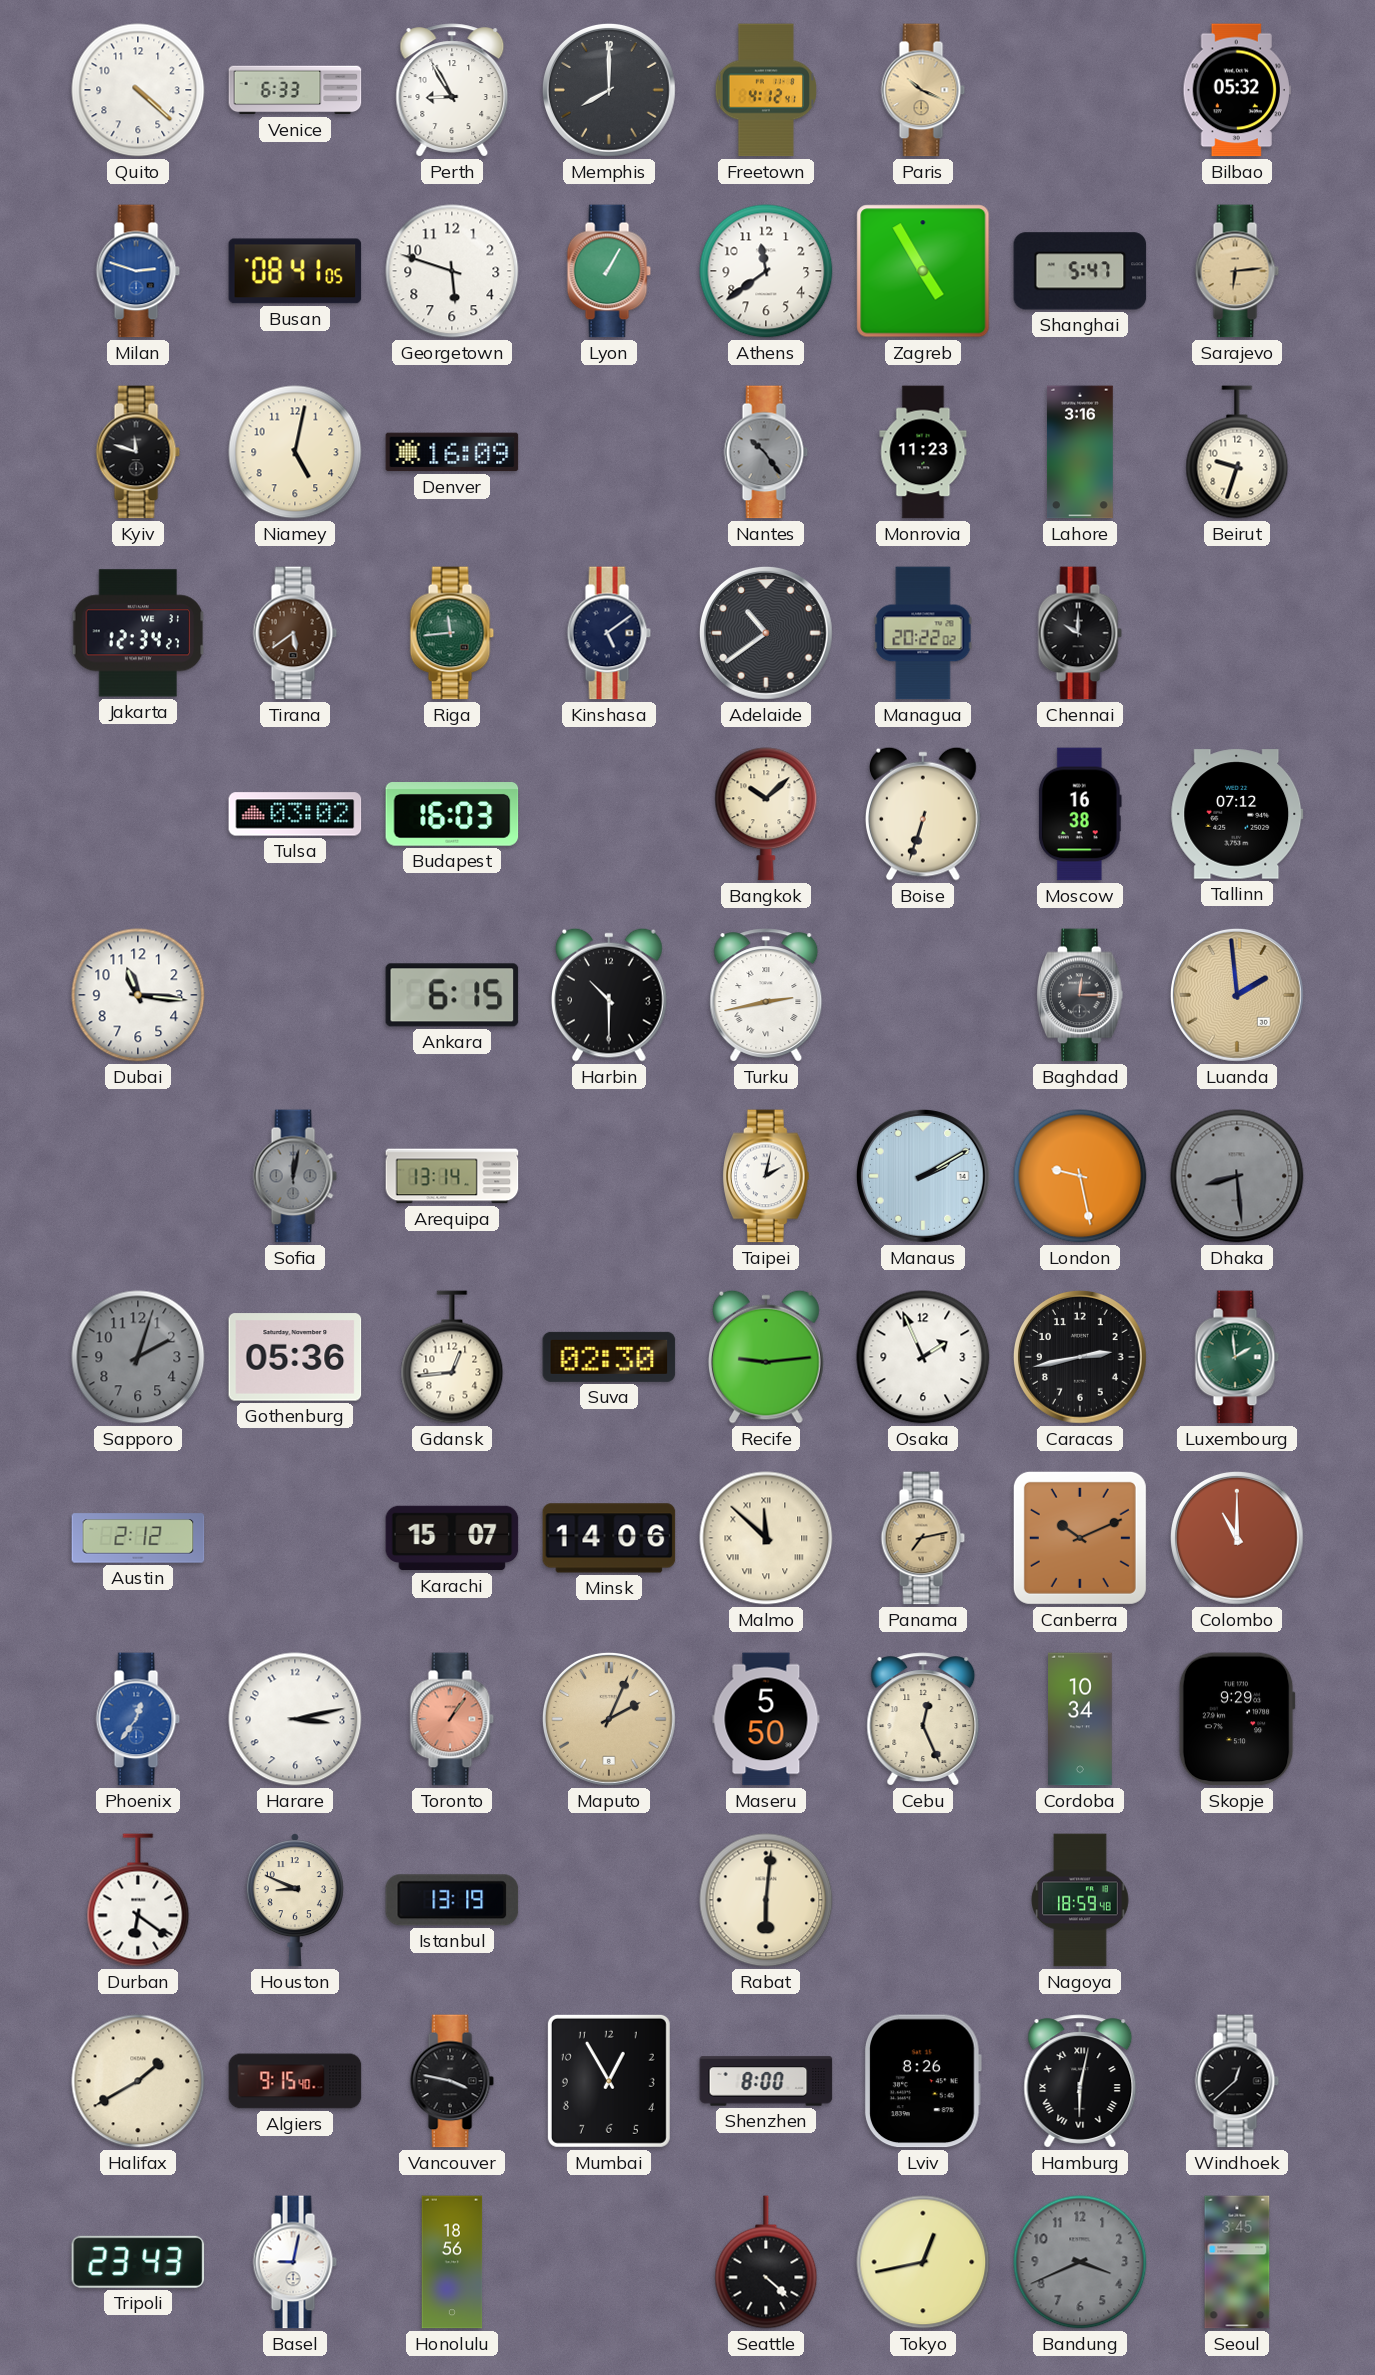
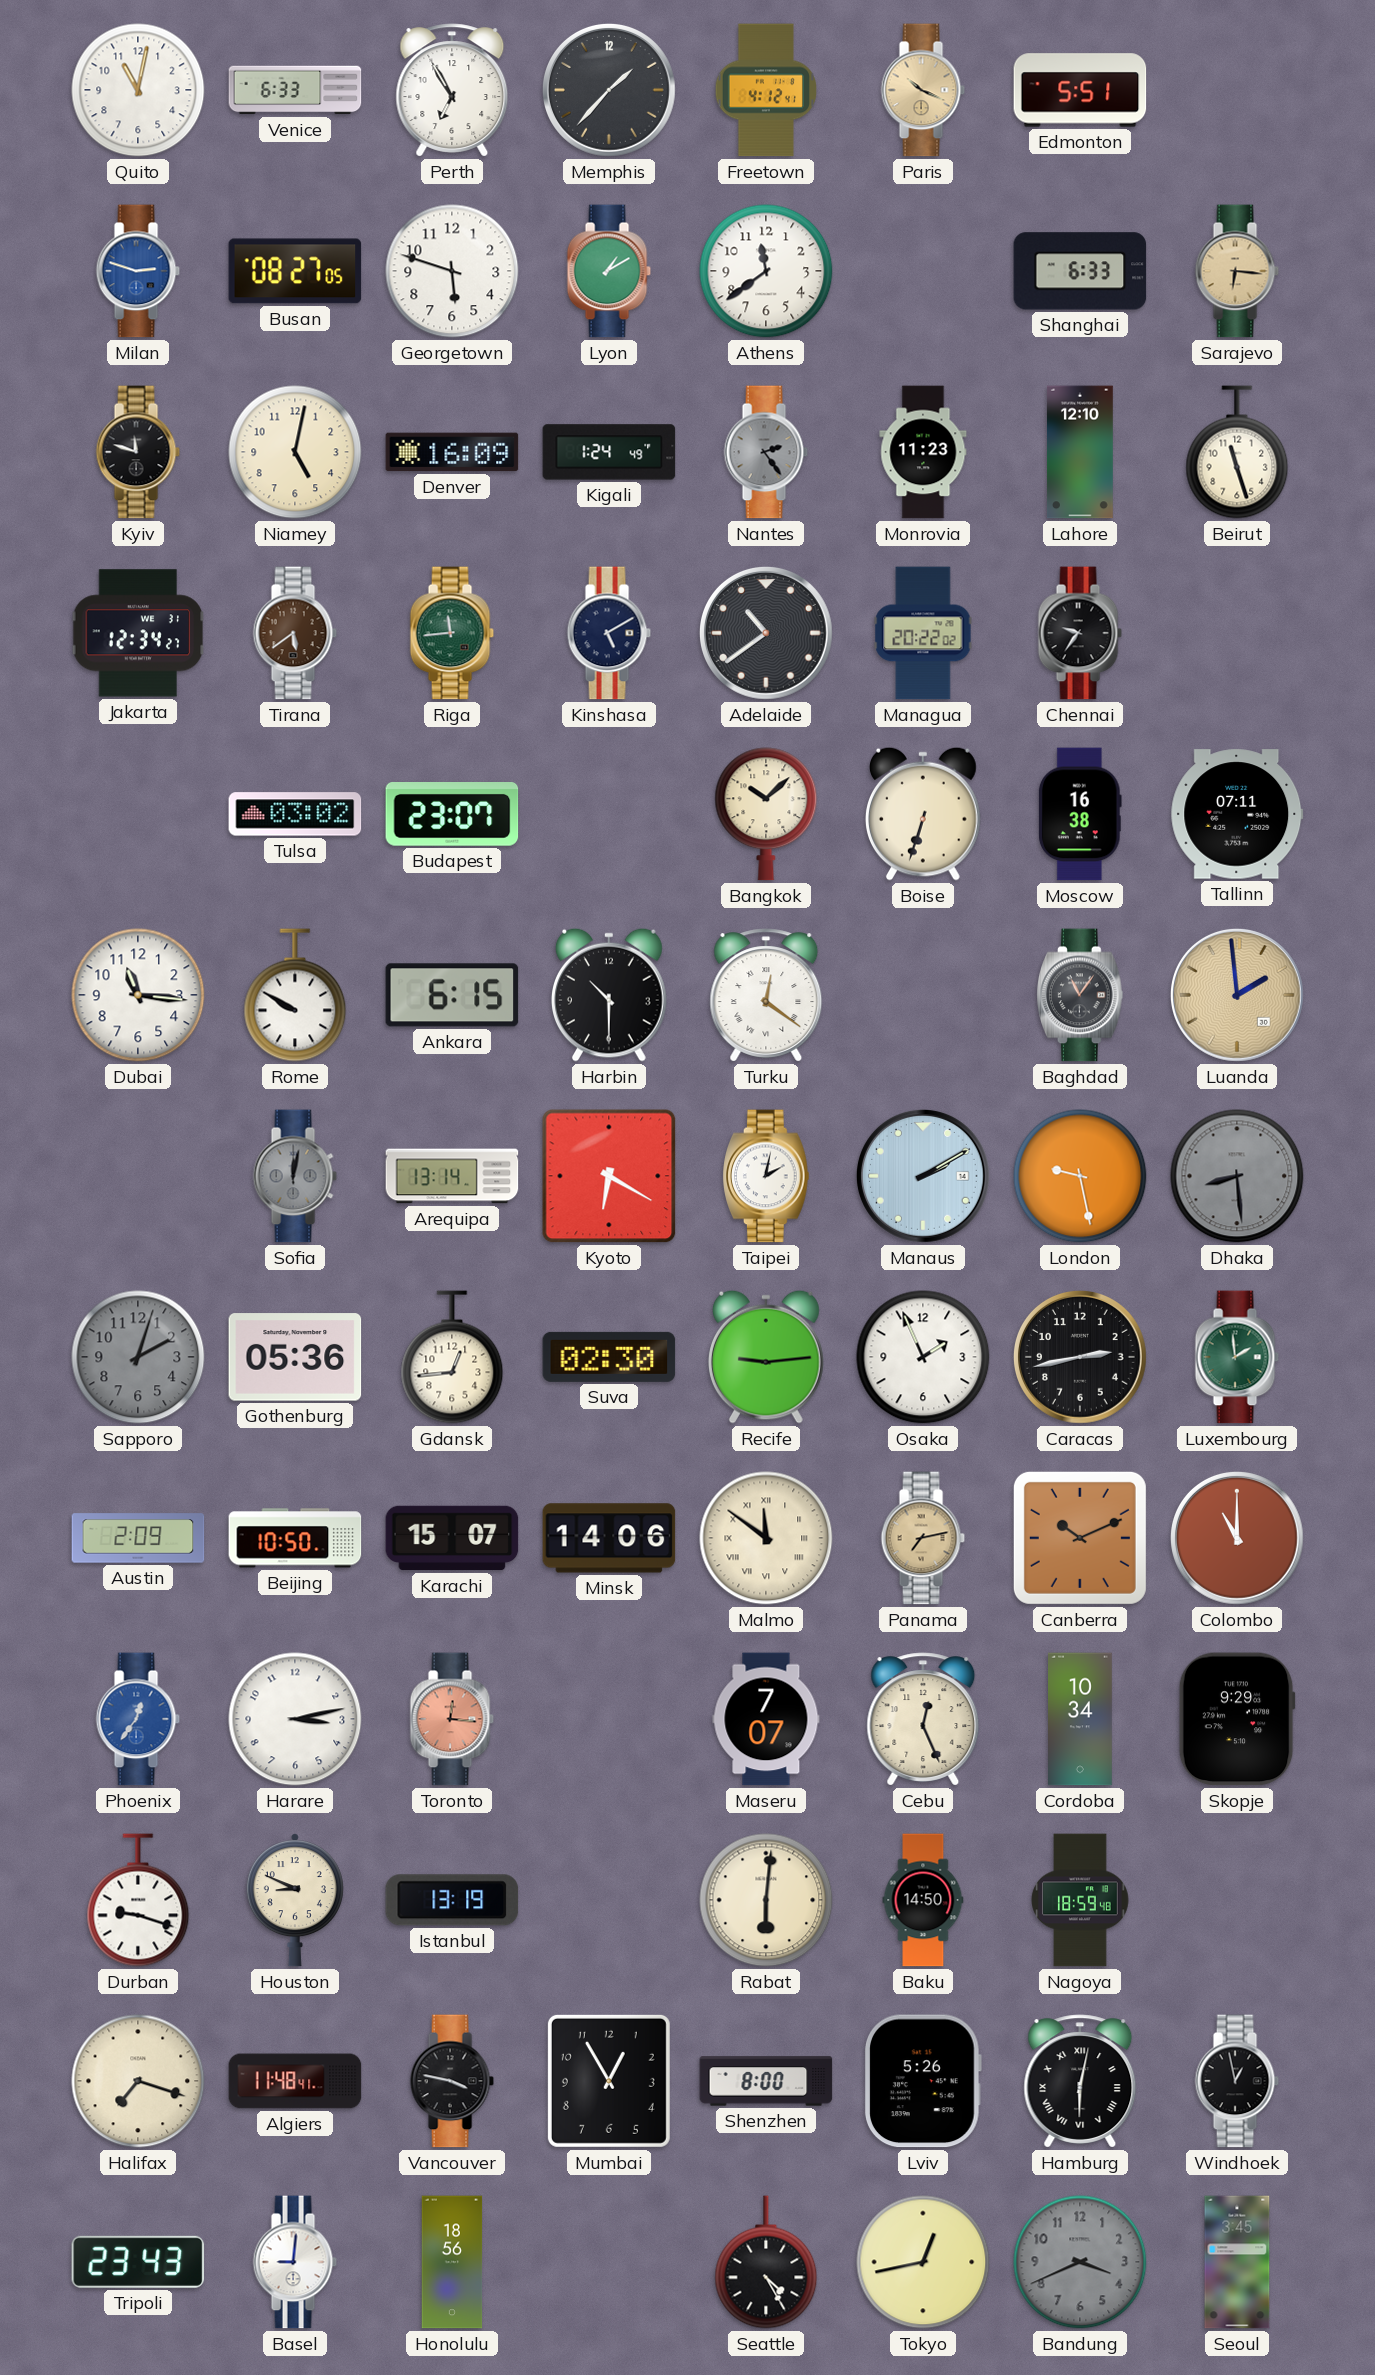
Quito: 4:22 -> 11:02 (138, 90)
Perth: 8:55 -> 6:55 (452, 90)
Memphis: 8:00 -> 1:37 (610, 91)
Edmonton: none -> 5:51 (1080, 90)
Bilbao: 05:32 -> none (1237, 90)
Busan: 08:41 -> 08:27 (295, 271)
Lyon: 1:05 -> 1:10 (609, 271)
Zagreb: 4:55 -> none (923, 271)
Shanghai: 5:47 -> 6:33 (1080, 271)
Sarajevo: 6:14 -> 6:16 (1237, 271)
Kigali: none -> 1:24 (609, 452)
Nantes: 10:24 -> 2:24 (766, 452)
Lahore: 3:16 -> 12:10 (1081, 452)
Beirut: 9:33 -> 11:27 (1237, 452)
Kinshasa: 5:09 -> 5:10 (609, 633)
Chennai: 10:00 -> 9:36 (1080, 633)
Budapest: 16:03 -> 23:07 (452, 814)
Tallinn: 07:12 -> 07:11 (1237, 814)
Rome: none -> 9:50 (295, 995)
Turku: 2:43 -> 12:21 (766, 995)
Baghdad: 12:15 -> 11:06 (1080, 995)
Kyoto: none -> 6:20 (609, 1176)
Austin: 2:12 -> 2:09 (138, 1538)
Beijing: none -> 10:50 (295, 1538)
Malmo: 11:52 -> 11:51 (766, 1538)
Toronto: 1:06 -> 12:16 (452, 1719)
Maputo: 2:04 -> none (610, 1720)
Maseru: 5:50 -> 7:07 (766, 1719)
Durban: 6:21 -> 9:18 (138, 1900)
Baku: none -> 14:50 (923, 1900)
Halifax: 1:40 -> 7:18 (138, 2081)
Algiers: 9:15 -> 11:48 (295, 2081)
Lviv: 8:26 -> 5:26 (923, 2081)
Windhoek: 12:38 -> 12:58 (1237, 2081)
Basel: 9:02 -> 9:01 (295, 2262)
Seattle: 4:22 -> 4:25 (766, 2262)
